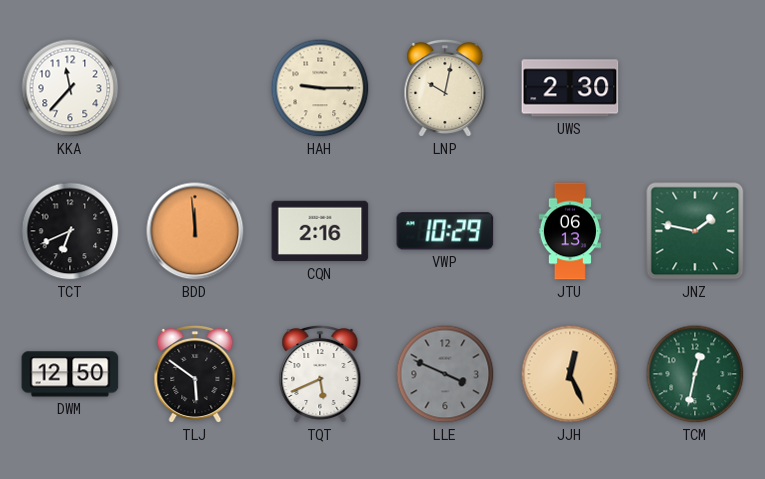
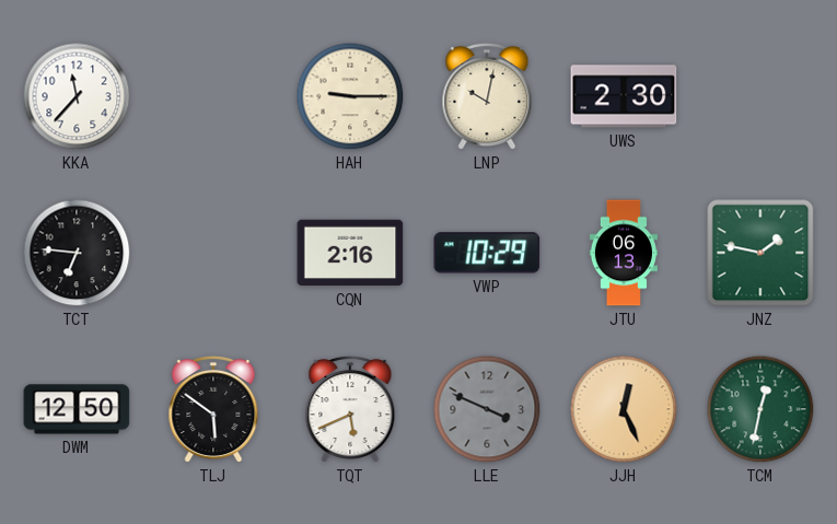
TCT: 6:41 -> 6:46 (77, 253)
BDD: 11:59 -> none (195, 231)
